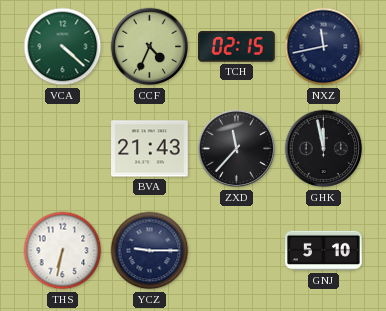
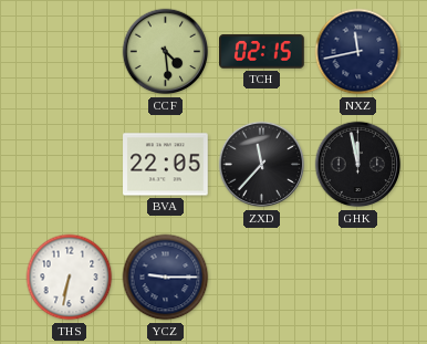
VCA: 4:22 -> none (63, 47)
CCF: 4:34 -> 4:29 (166, 52)
BVA: 21:43 -> 22:05 (166, 165)
GNJ: 5:10 -> none (324, 251)
